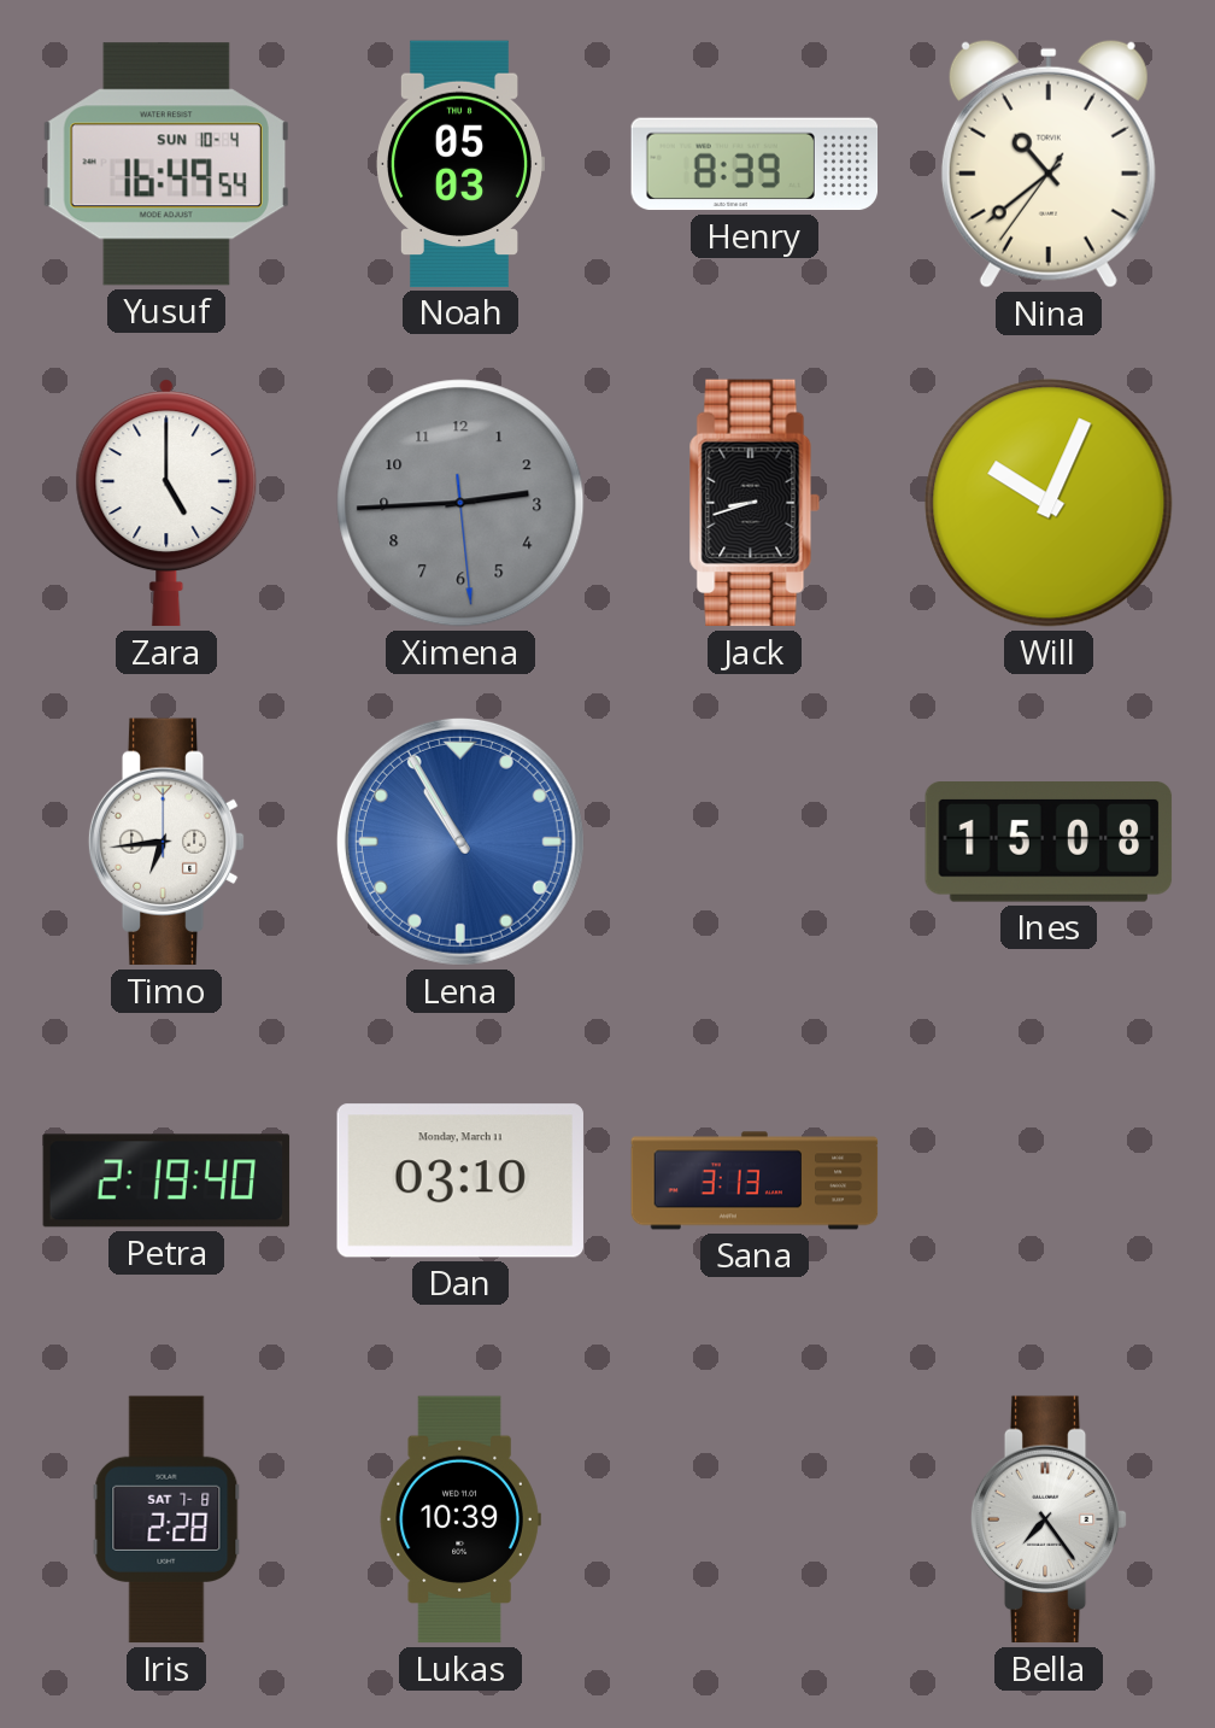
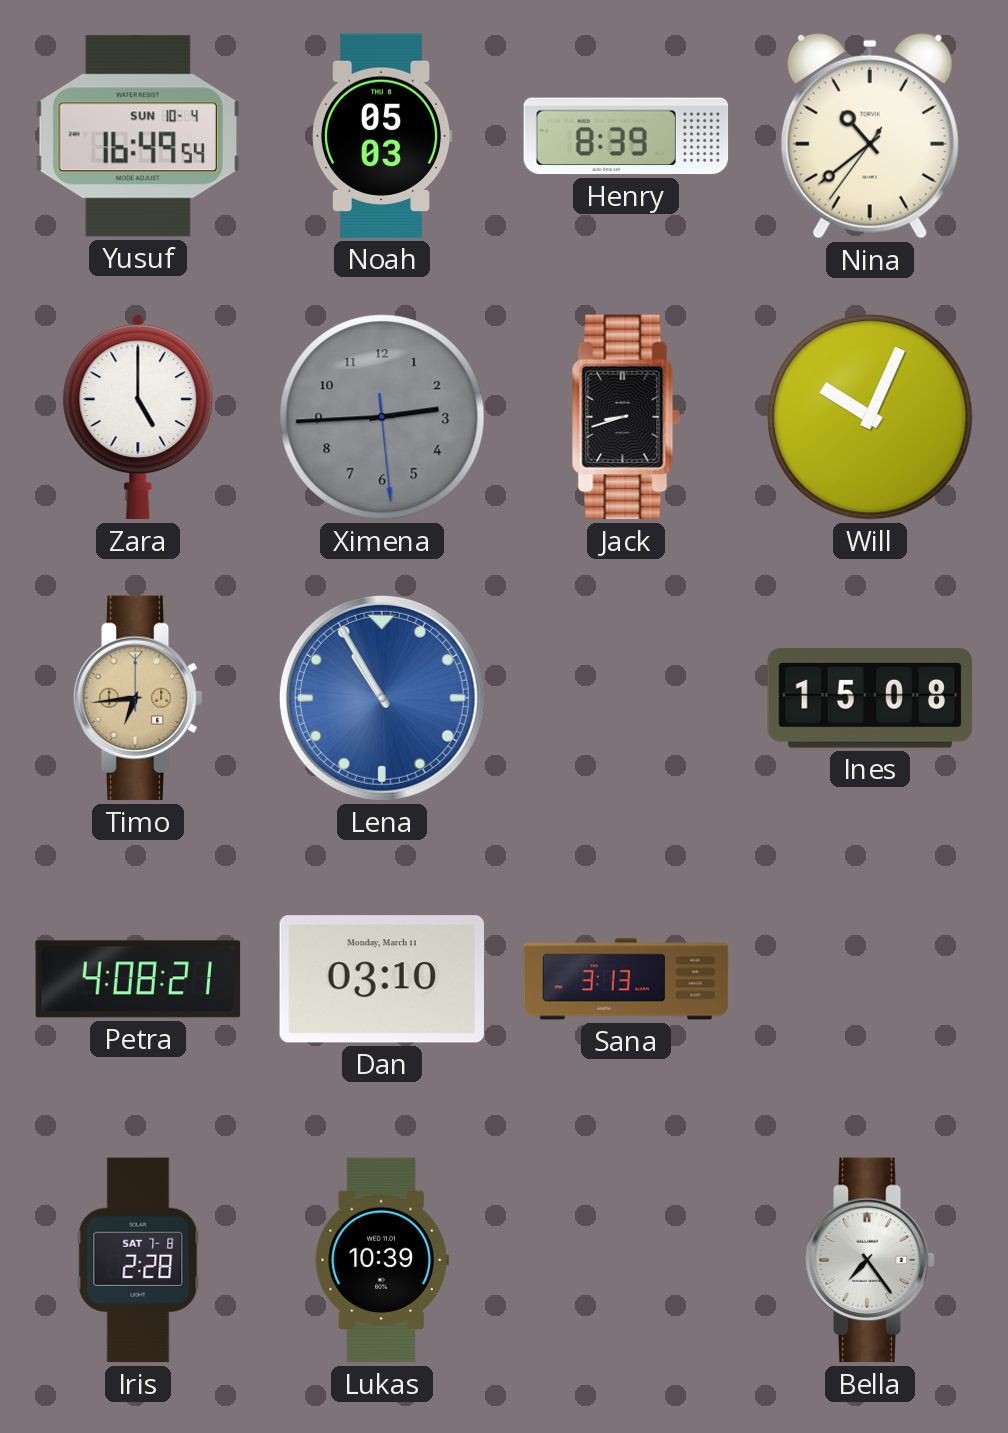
Timo dial: white -> champagne (138, 698)
Petra: 2:19 -> 4:08 (138, 979)
